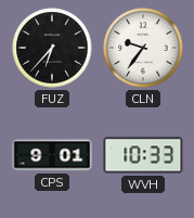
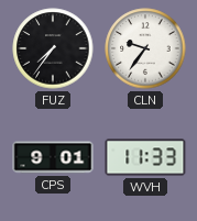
FUZ: 6:37 -> 7:36 (53, 48)
WVH: 10:33 -> 11:33 (145, 157)
